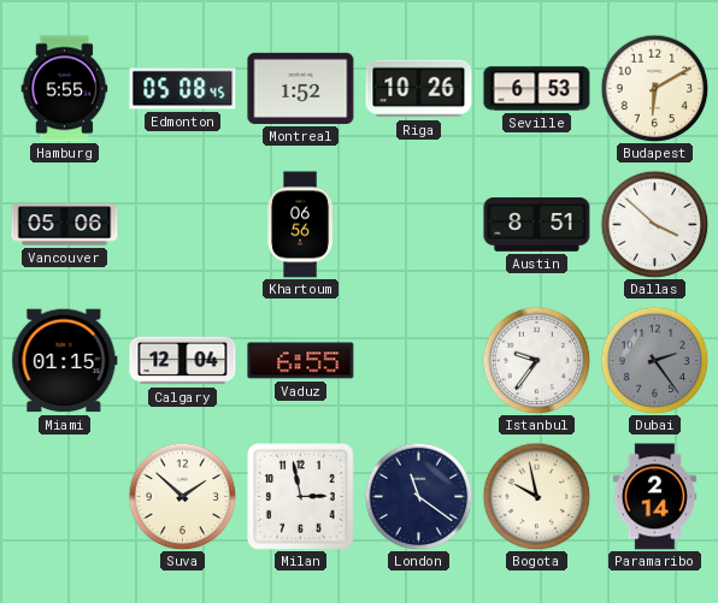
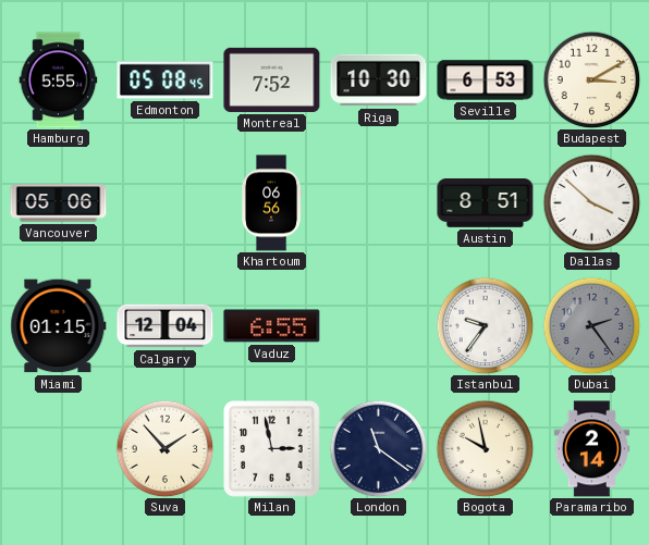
Montreal: 1:52 -> 7:52 (272, 79)
Riga: 10:26 -> 10:30 (379, 80)
Budapest: 6:10 -> 3:10 (591, 79)
Suva: 1:52 -> 1:53 (164, 448)
